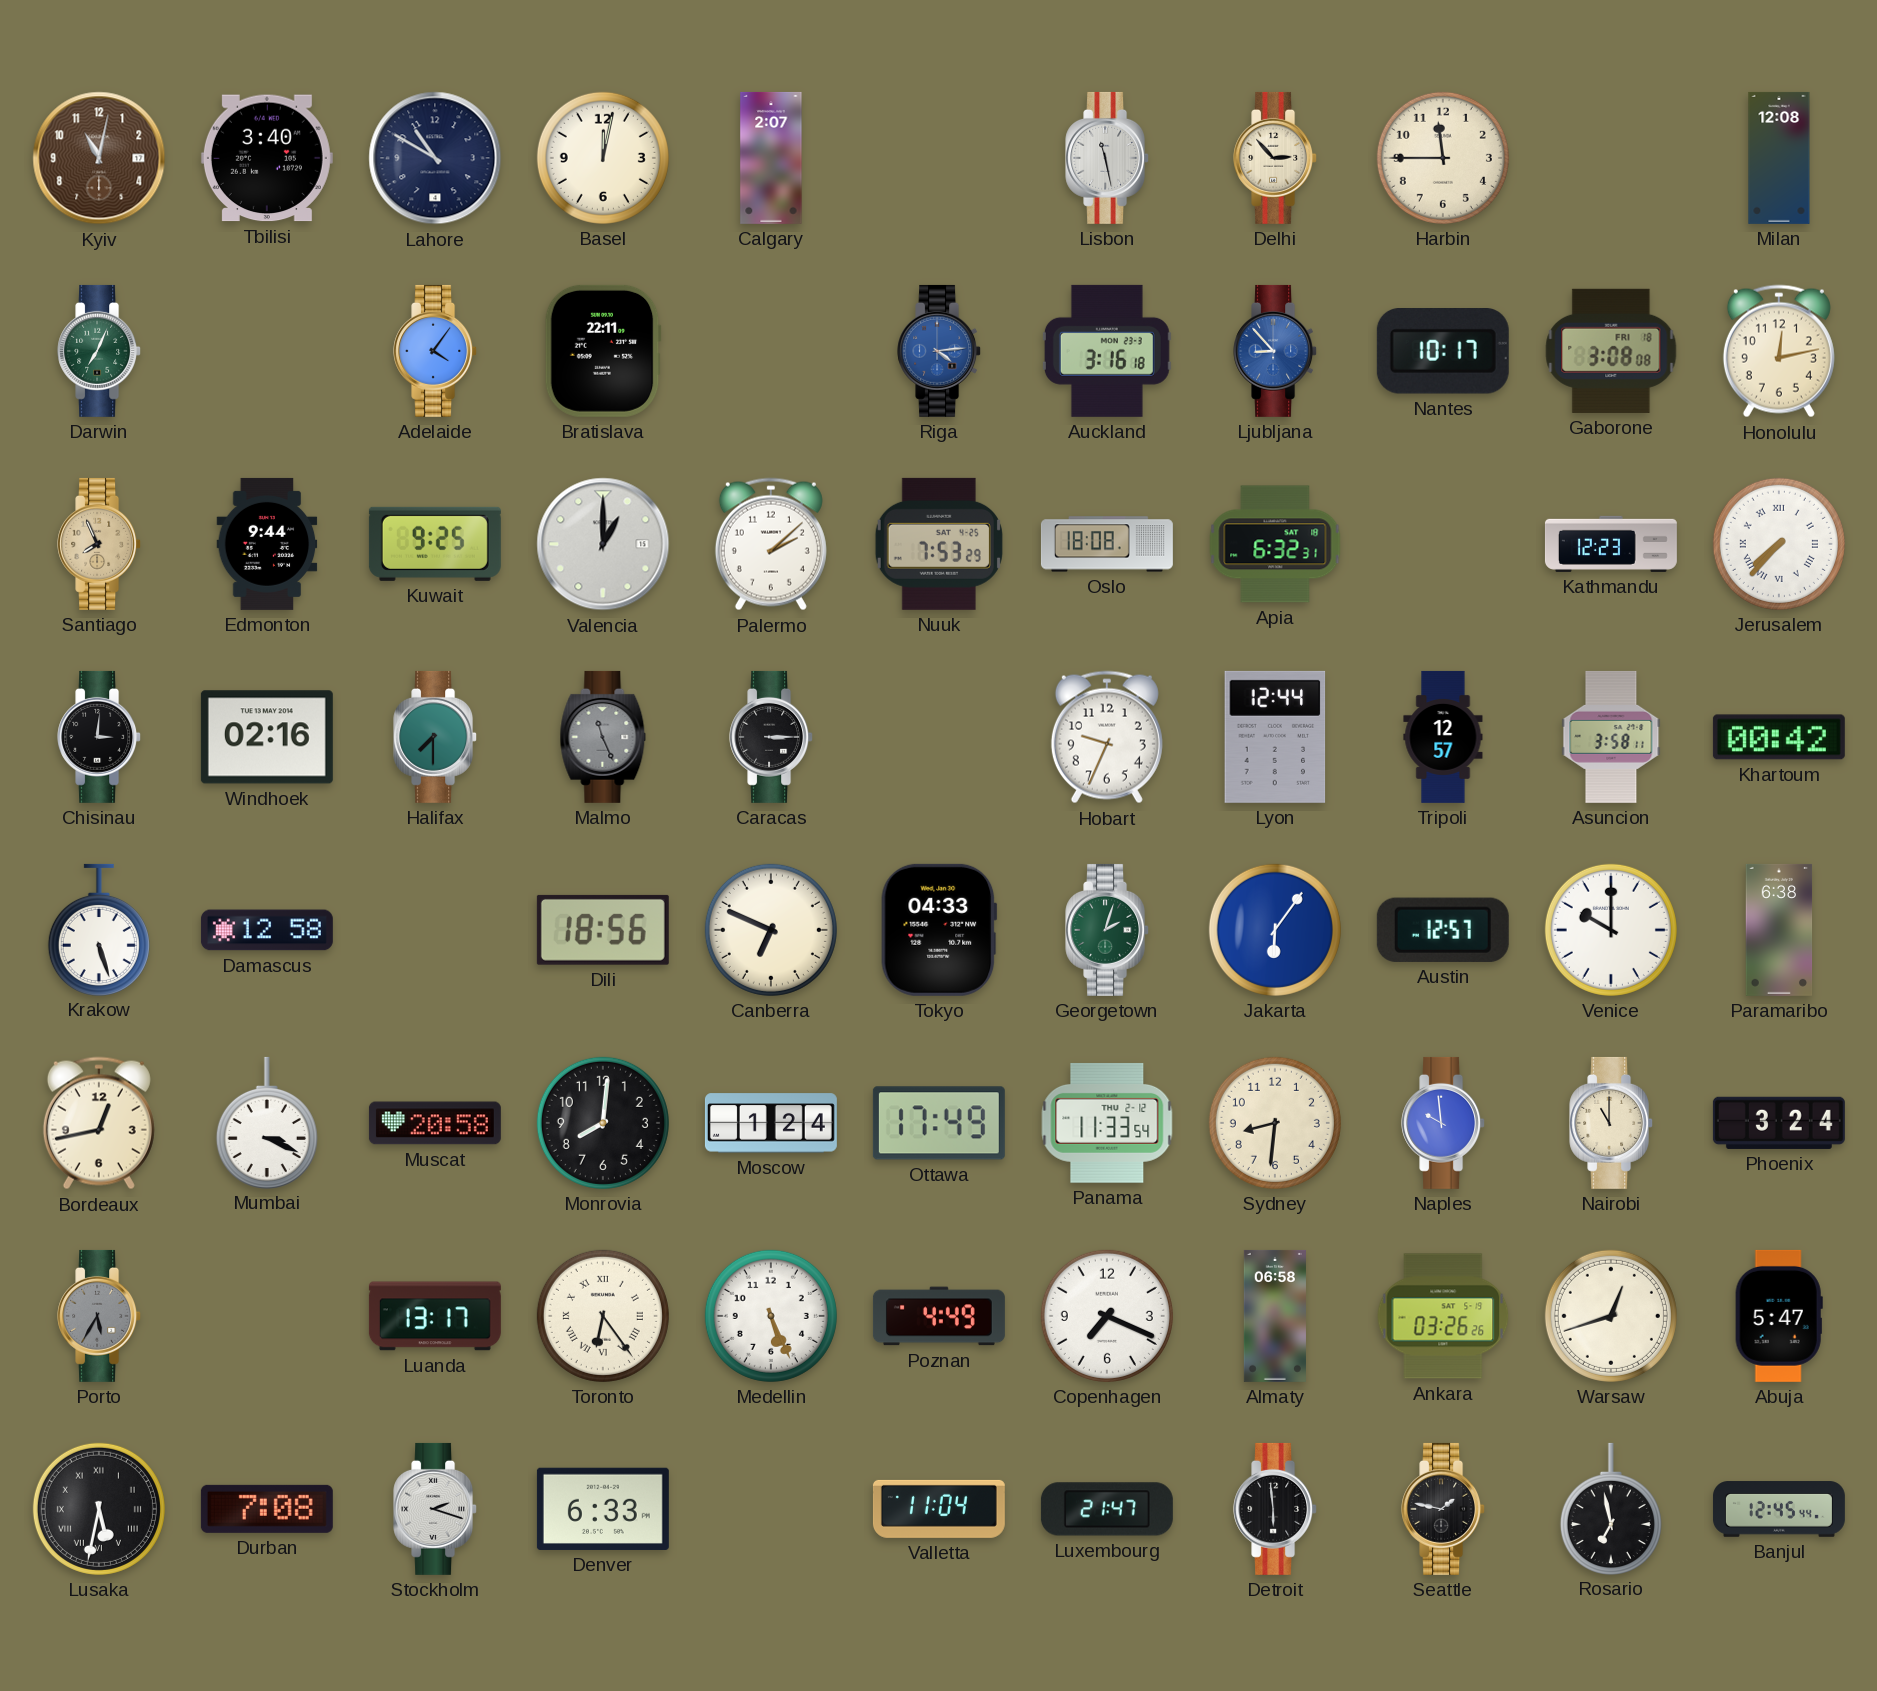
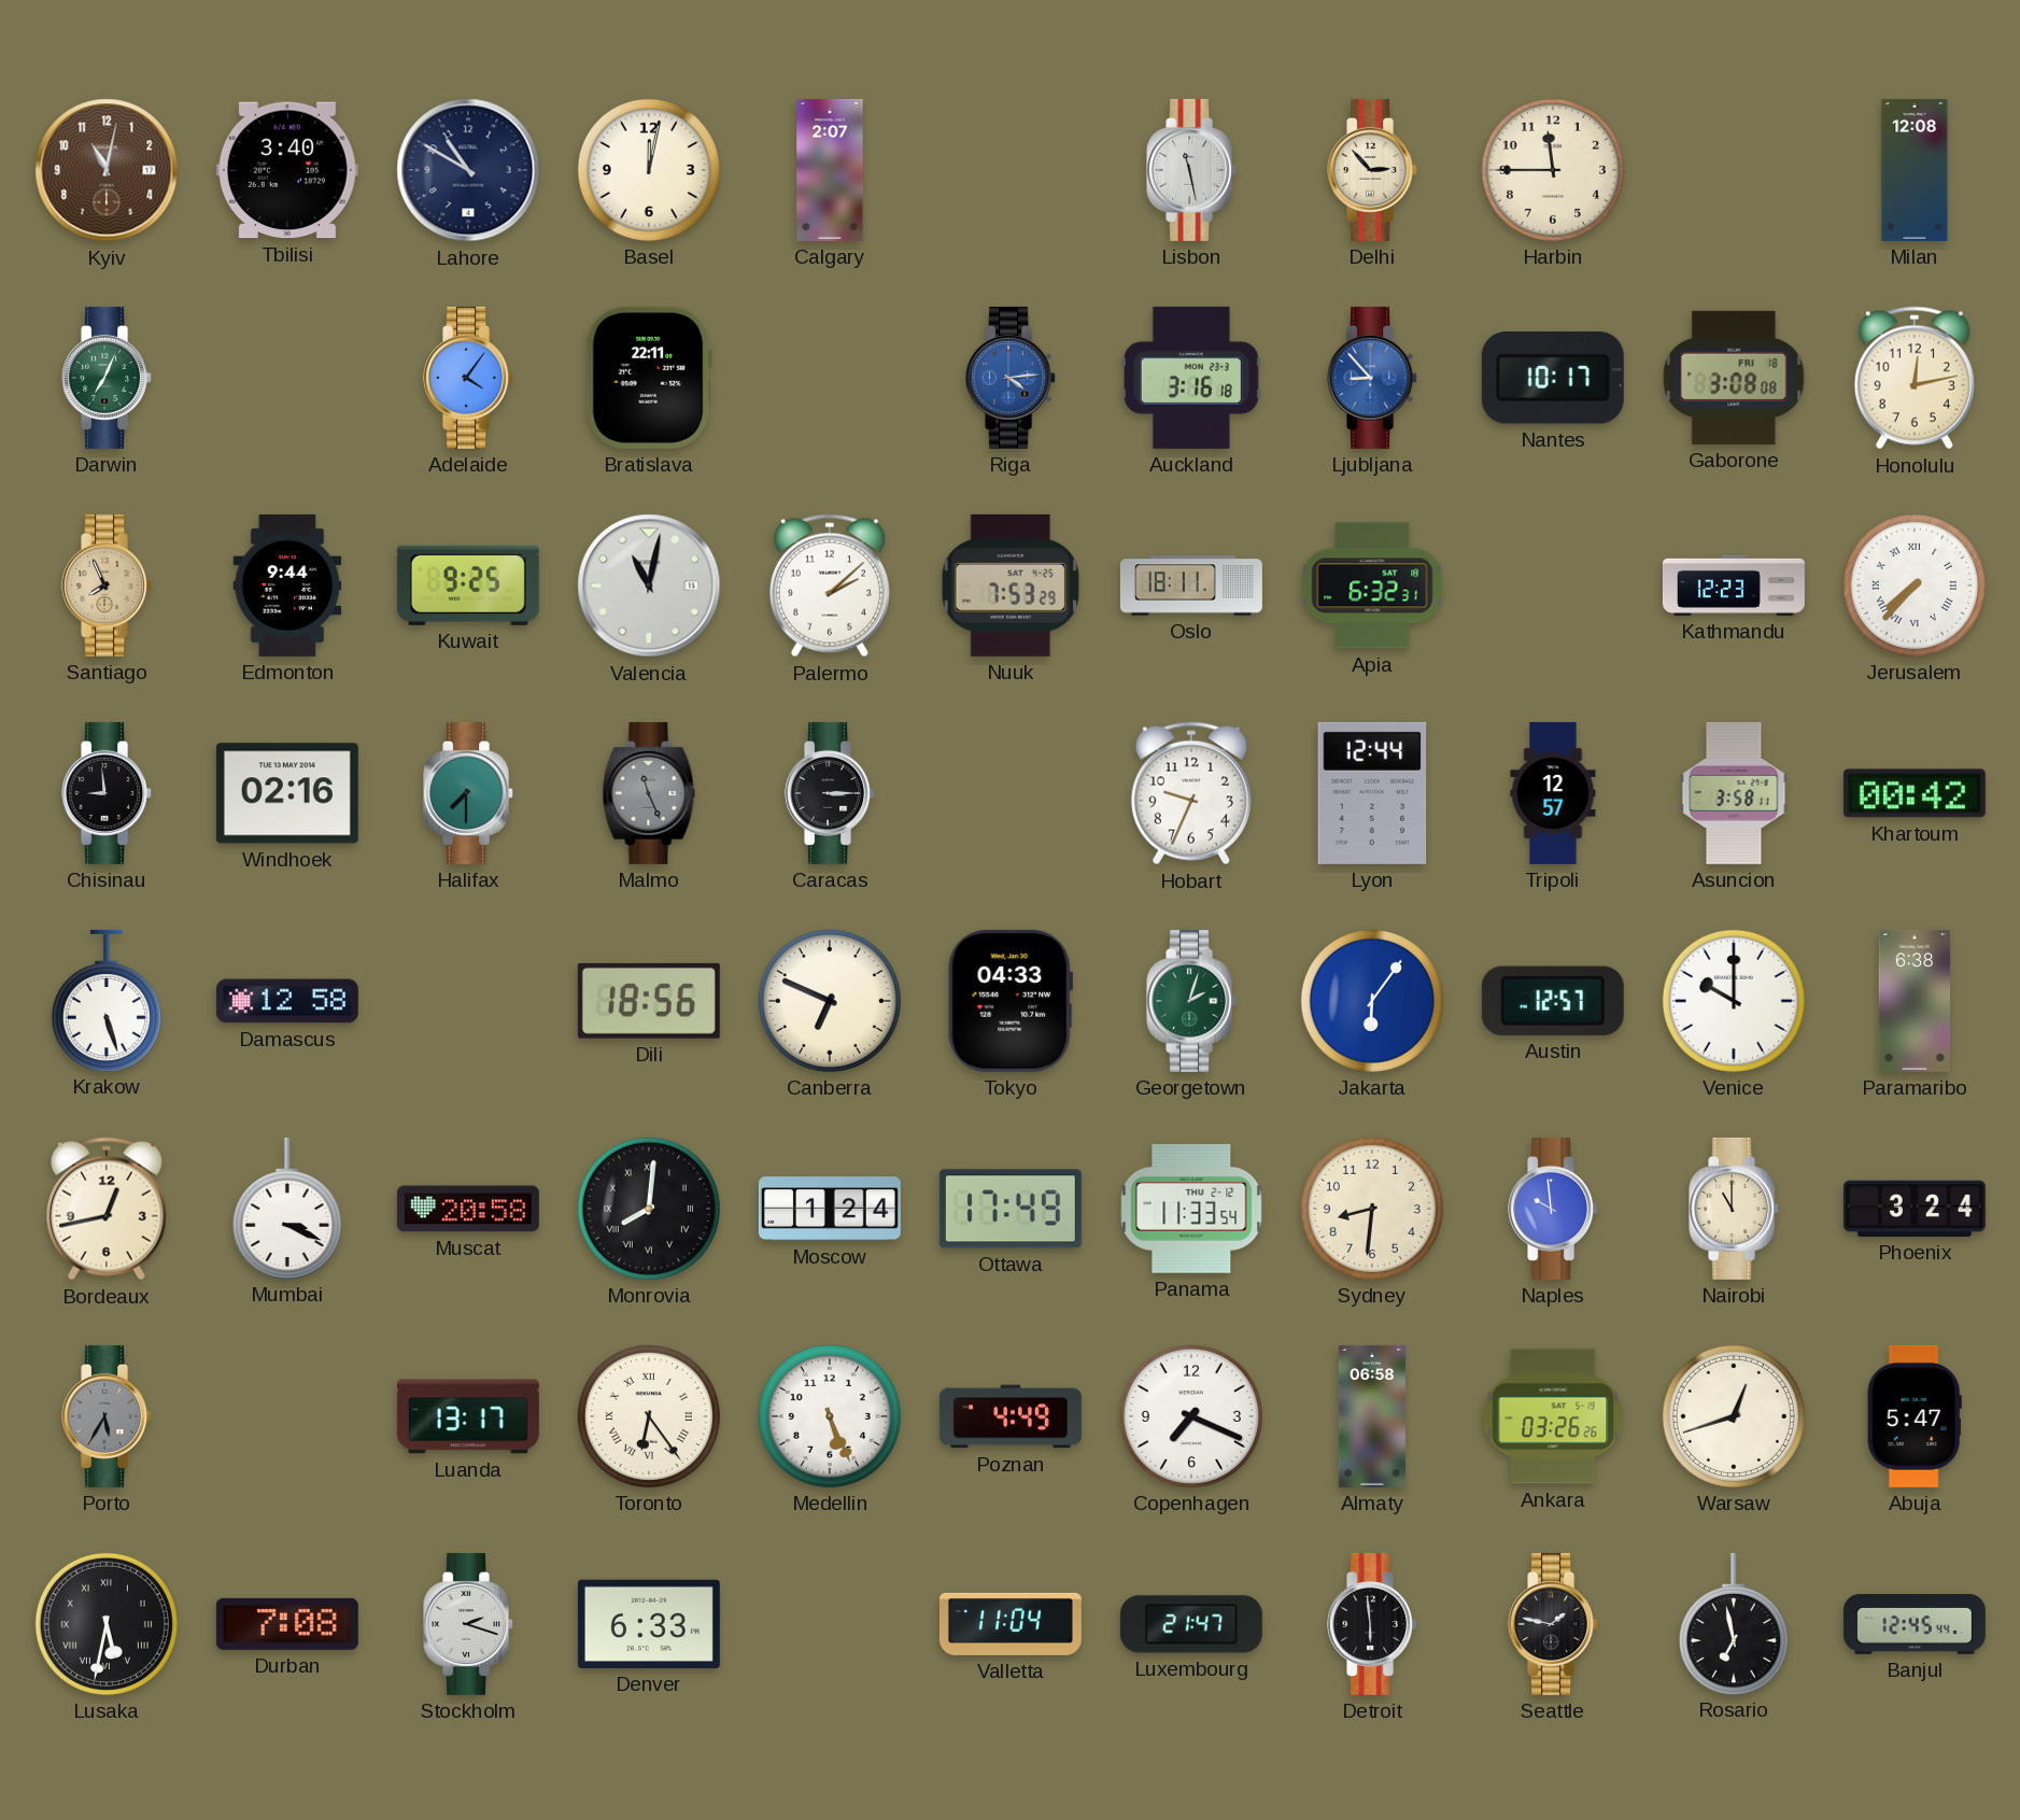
Valencia: 1:00 -> 11:02 (649, 585)
Oslo: 18:08 -> 18:11 (1191, 585)
Chisinau: 3:01 -> 8:59 (108, 793)
Monrovia numerals: Arabic -> Roman (649, 1209)
